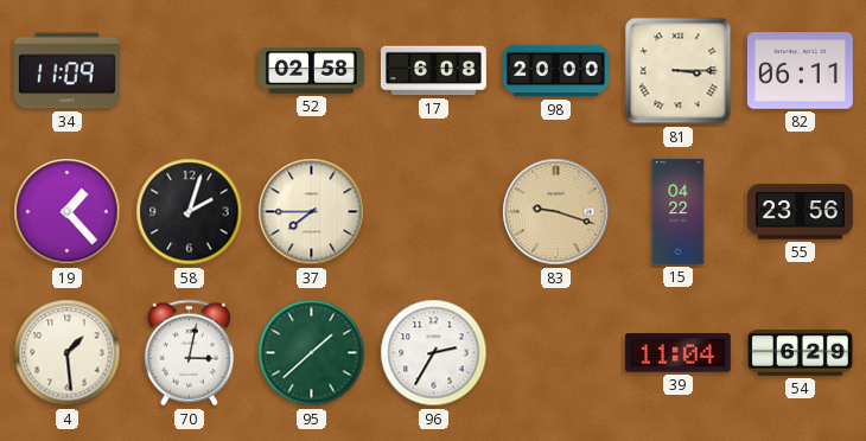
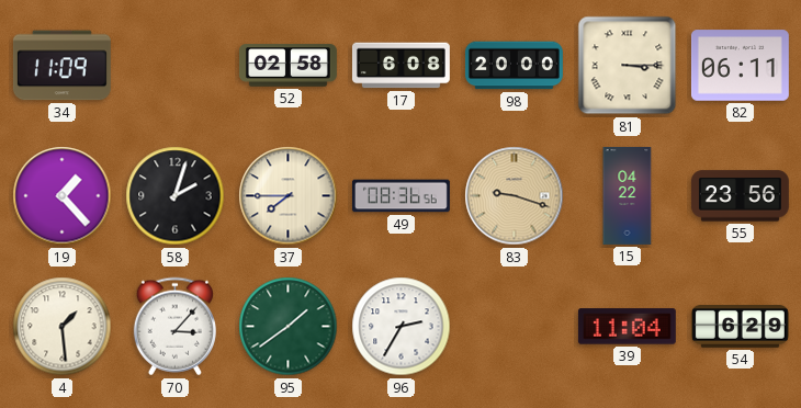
49: none -> 08:36 (400, 196)
70: 3:02 -> 3:07 (174, 327)
95: 1:38 -> 1:39 (289, 327)
